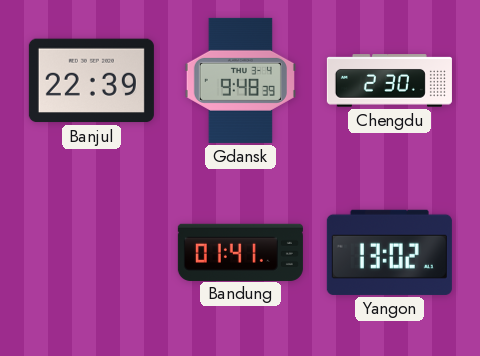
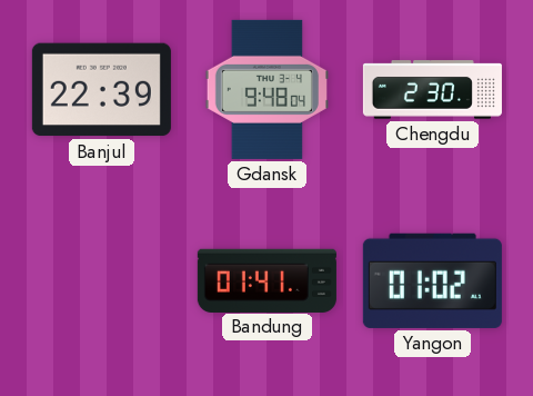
Gdansk: 9:48:39 -> 9:48:04 (266, 89)
Yangon: 13:02 -> 01:02 (432, 280)
